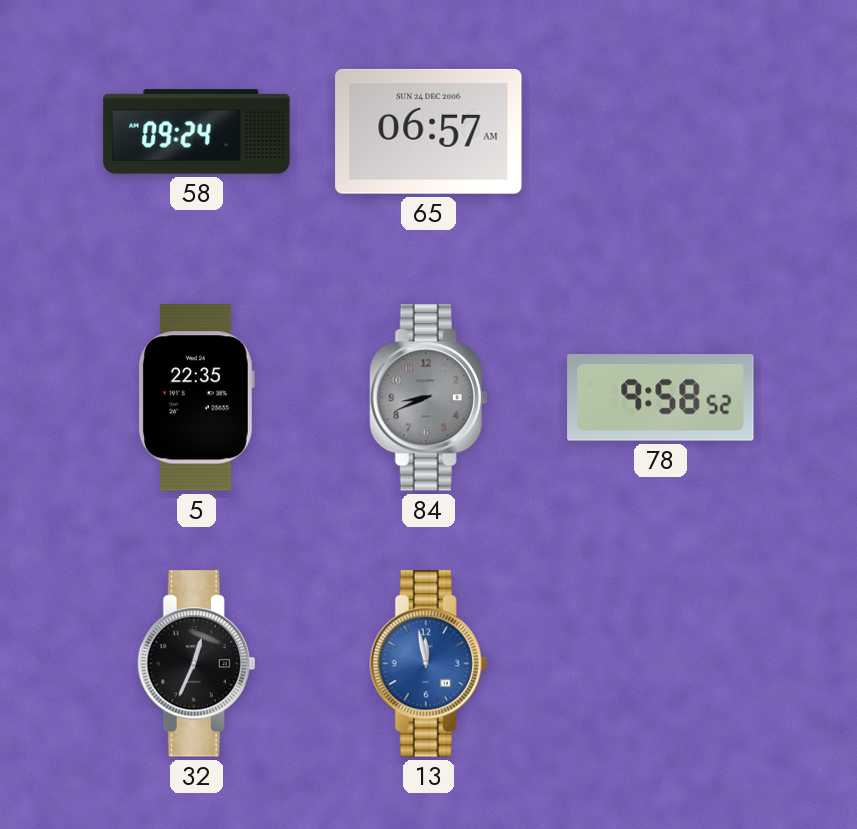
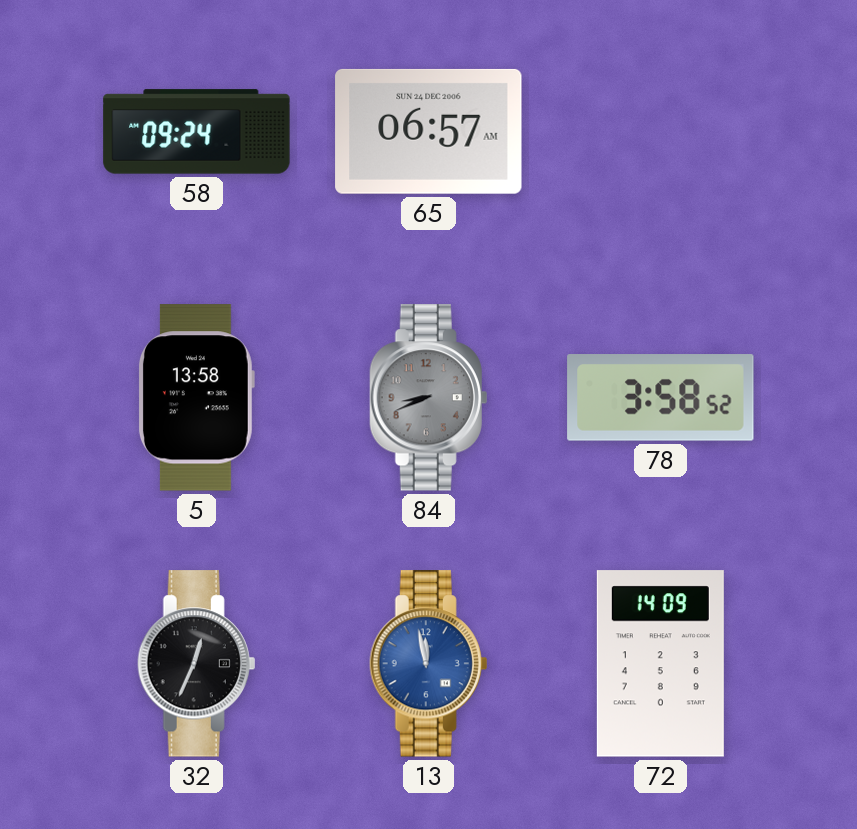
5: 22:35 -> 13:58 (196, 398)
78: 9:58 -> 3:58 (661, 398)
72: none -> 14:09 (660, 664)
